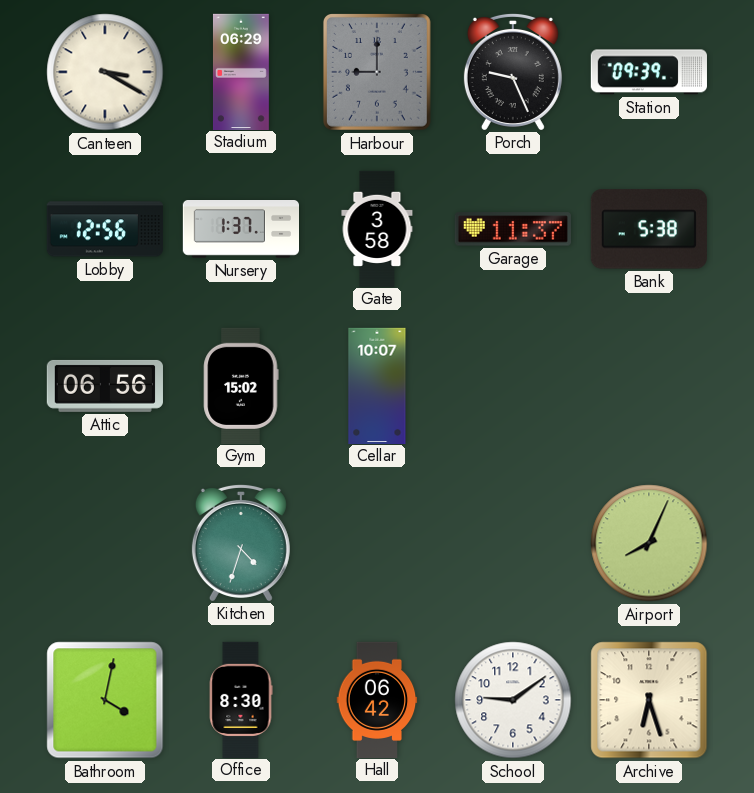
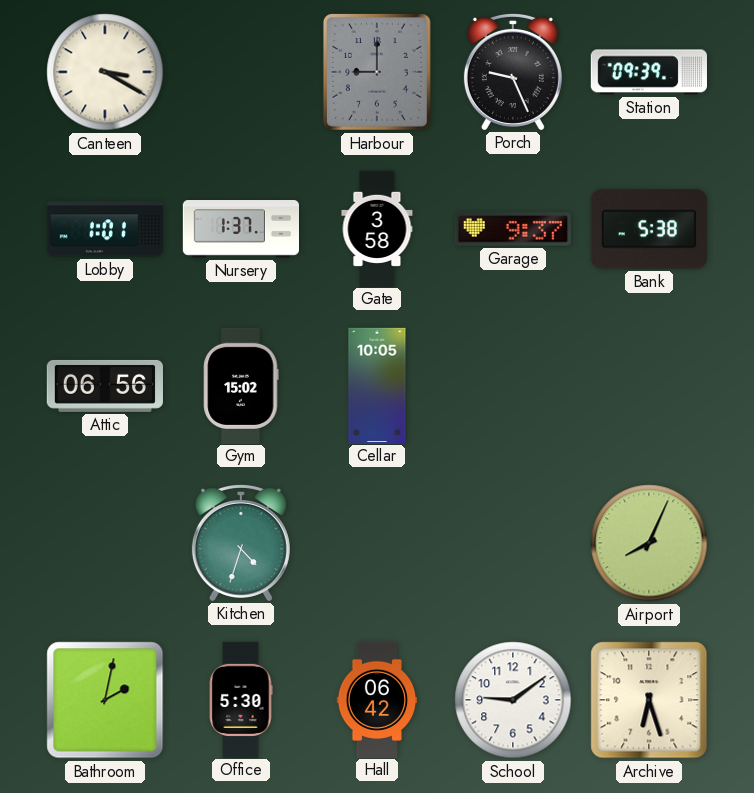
Stadium: 06:29 -> none (241, 71)
Lobby: 12:56 -> 1:01 (105, 229)
Garage: 11:37 -> 9:37 (513, 229)
Cellar: 10:07 -> 10:05 (377, 385)
Bathroom: 4:02 -> 2:02 (105, 700)
Office: 8:30 -> 5:30 (241, 699)
